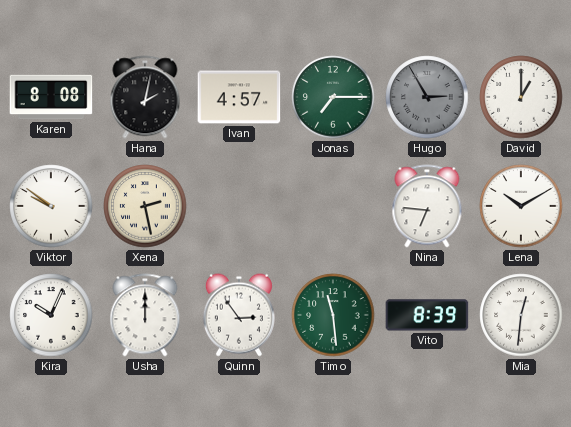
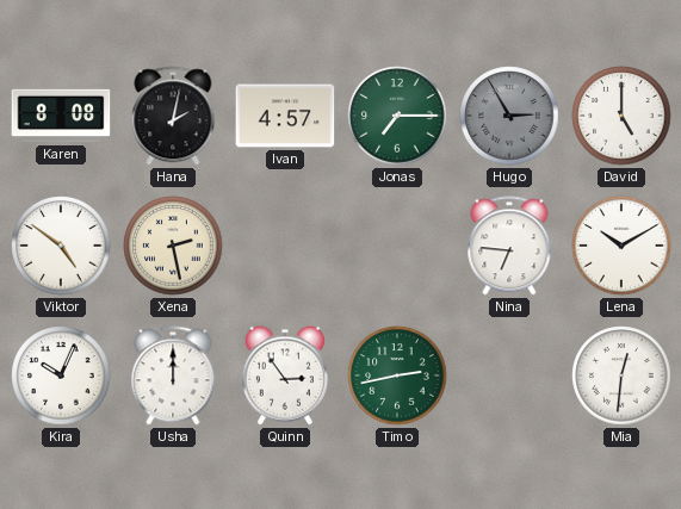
David: 1:00 -> 5:00 (621, 116)
Viktor: 9:51 -> 4:51 (61, 246)
Timo: 11:29 -> 2:43 (397, 375)
Vito: 8:39 -> none (427, 315)
